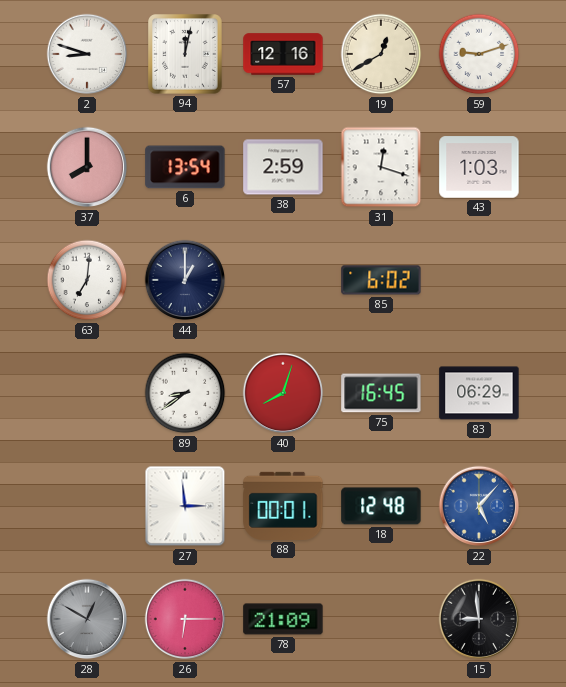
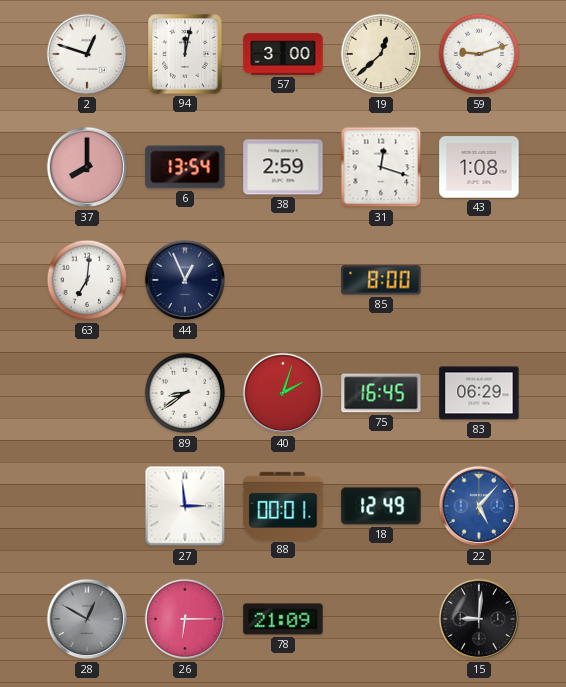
2: 8:48 -> 12:48 (87, 54)
57: 12:16 -> 3:00 (283, 54)
19: 12:40 -> 12:38 (381, 54)
43: 1:03 -> 1:08 (479, 167)
44: 1:00 -> 12:56 (185, 280)
85: 6:02 -> 8:00 (381, 280)
40: 8:03 -> 2:03 (283, 393)
18: 12:48 -> 12:49 (381, 506)
15: 8:59 -> 9:01 (479, 619)
